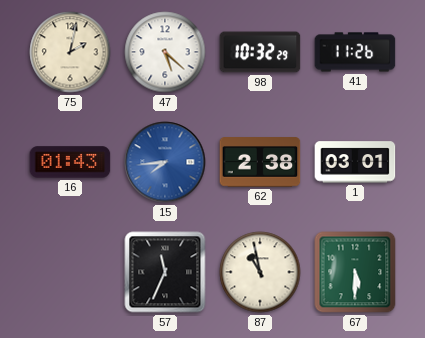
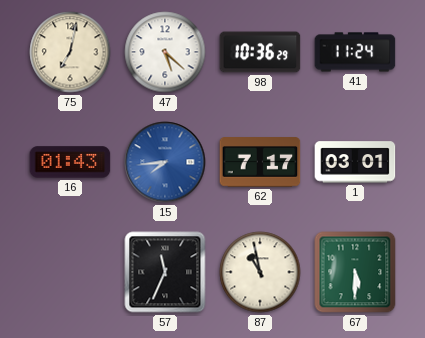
75: 2:02 -> 7:02 (70, 52)
98: 10:32 -> 10:36 (260, 52)
41: 11:26 -> 11:24 (355, 52)
62: 2:38 -> 7:17 (260, 162)
